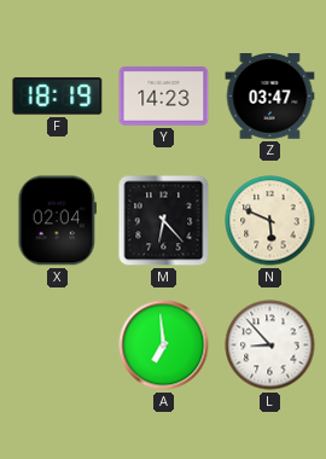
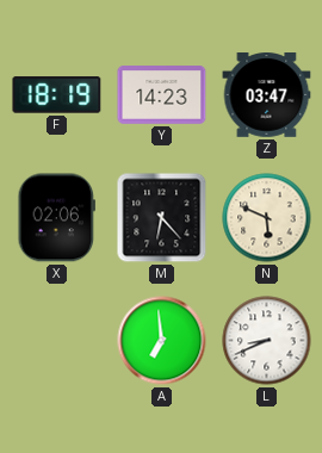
X: 02:04 -> 02:06 (56, 218)
L: 8:53 -> 8:41 (267, 341)
